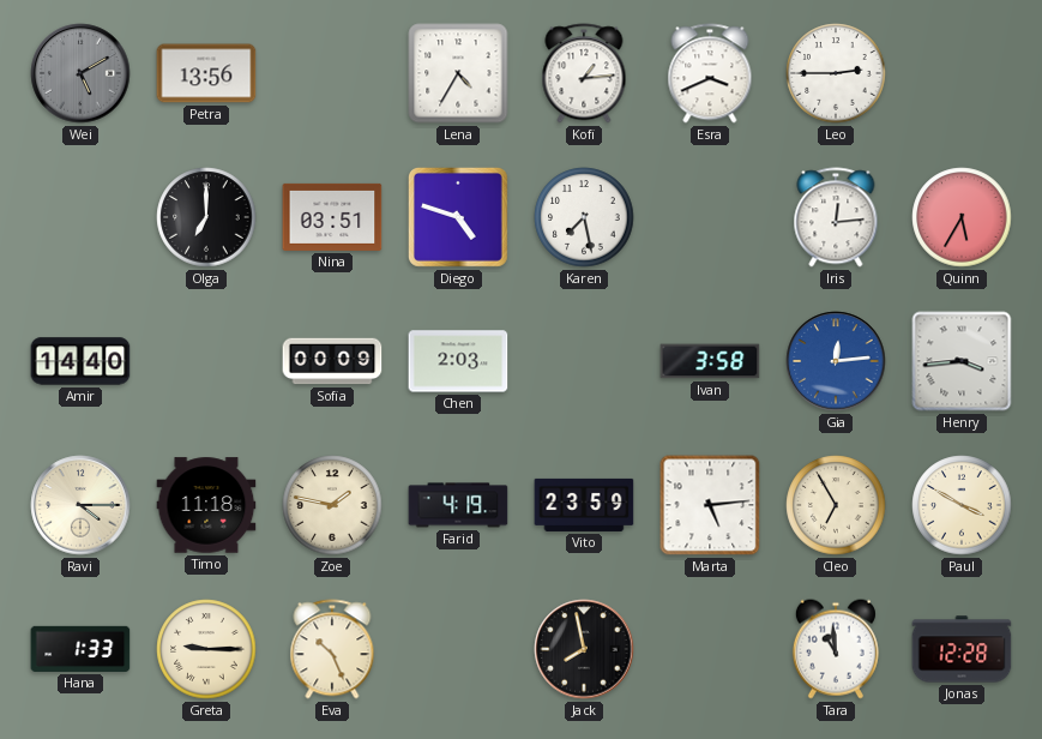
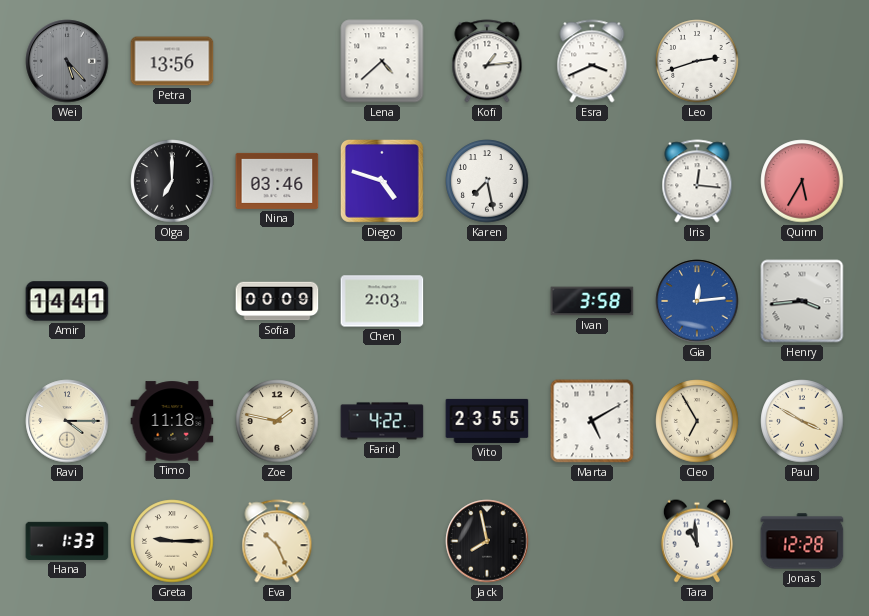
Wei: 5:10 -> 5:23 (67, 61)
Lena: 4:35 -> 4:38 (382, 61)
Leo: 2:45 -> 2:42 (697, 61)
Nina: 03:51 -> 03:46 (277, 181)
Iris: 12:14 -> 12:16 (697, 181)
Amir: 14:40 -> 14:41 (67, 301)
Farid: 4:19 -> 4:22 (382, 421)
Vito: 23:59 -> 23:55 (487, 421)
Marta: 5:14 -> 5:10 (592, 421)
